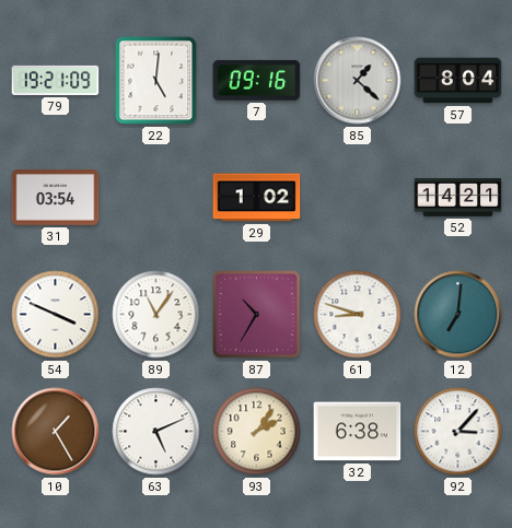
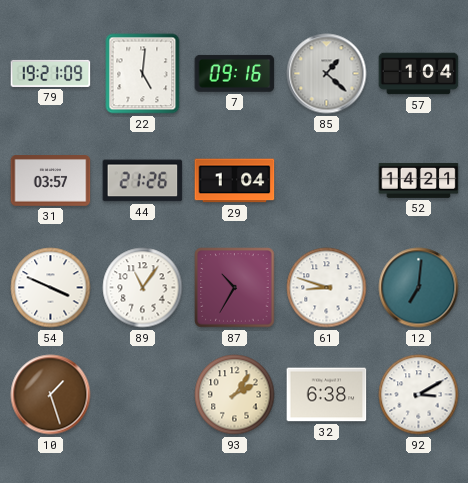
57: 8:04 -> 1:04 (419, 74)
31: 03:54 -> 03:57 (51, 181)
44: none -> 21:26 (143, 181)
29: 1:02 -> 1:04 (235, 181)
10: 1:25 -> 1:27 (51, 395)
63: 5:11 -> none (156, 432)
92: 3:07 -> 3:10 (419, 395)
